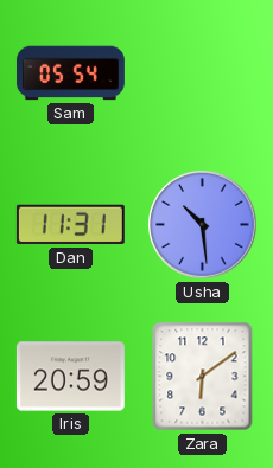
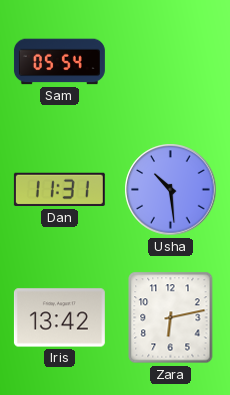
Iris: 20:59 -> 13:42 (59, 318)
Zara: 6:09 -> 6:13 (171, 318)
